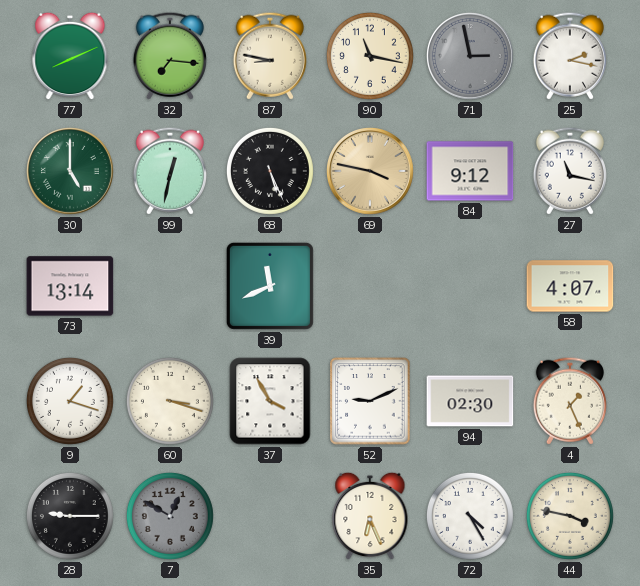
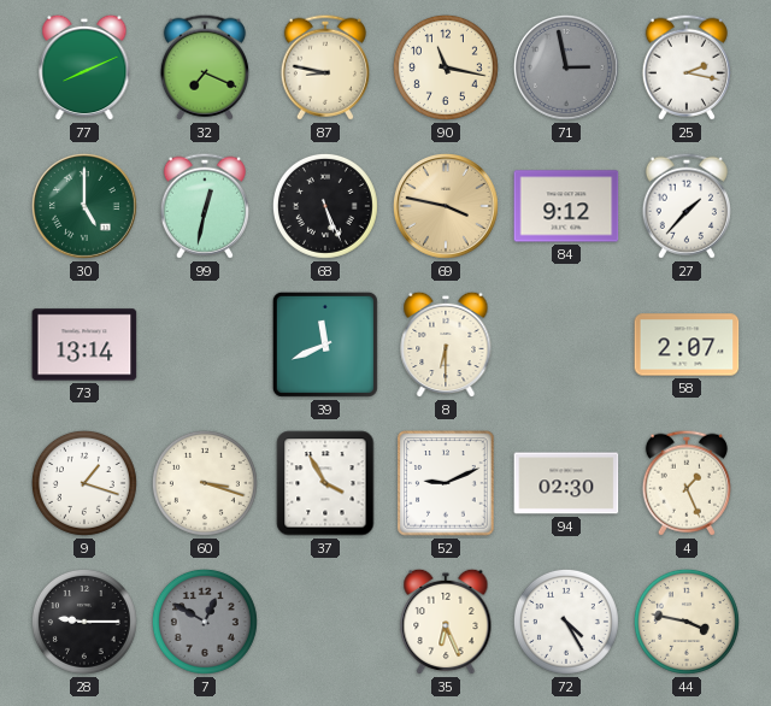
32: 7:16 -> 7:19 (205, 67)
27: 11:17 -> 1:37 (687, 206)
8: none -> 6:30 (446, 345)
58: 4:07 -> 2:07 (687, 345)
